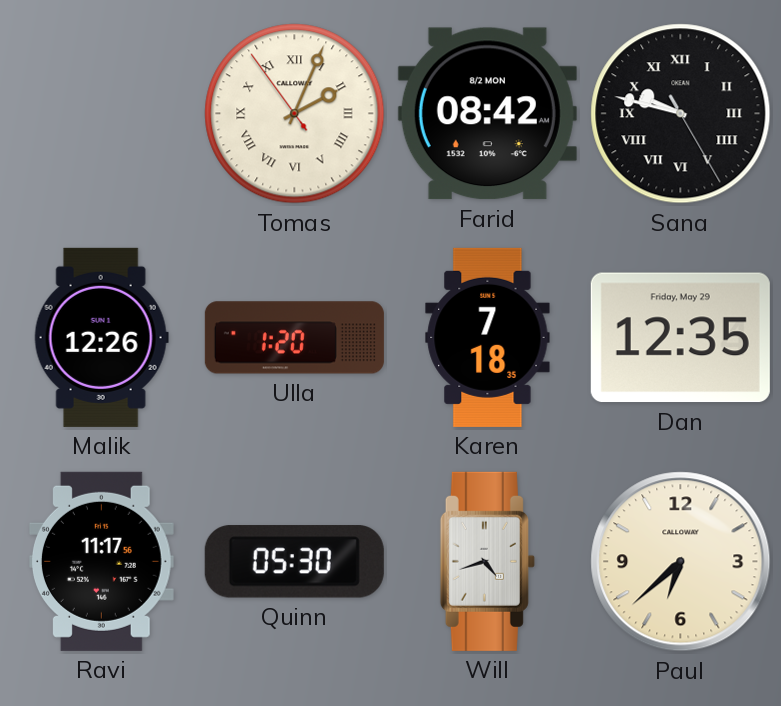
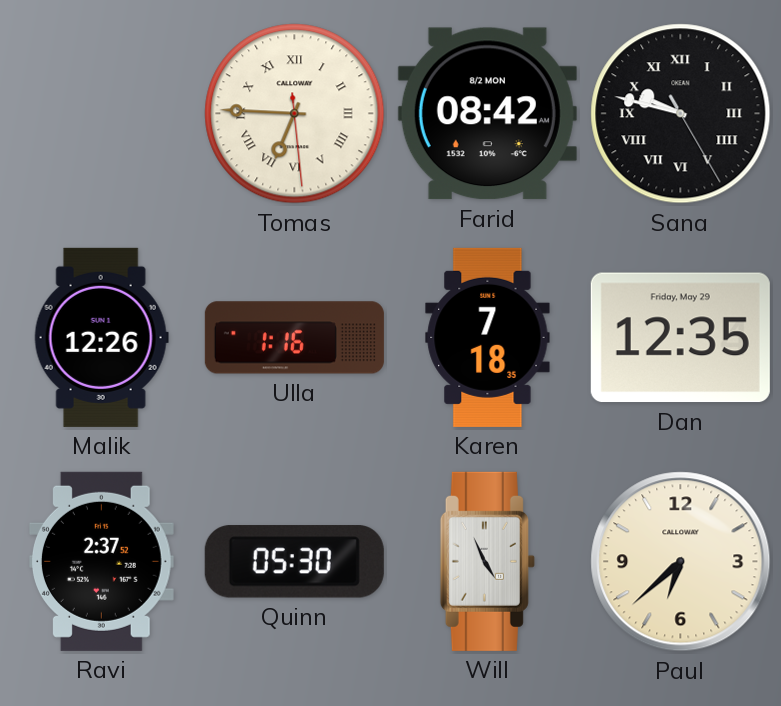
Tomas: 2:03 -> 6:45 (295, 114)
Ulla: 1:20 -> 1:16 (294, 338)
Ravi: 11:17 -> 2:37 (101, 561)
Will: 4:42 -> 4:56 (487, 561)
